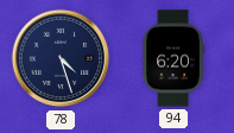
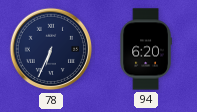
78: 4:27 -> 6:34 (51, 49)
